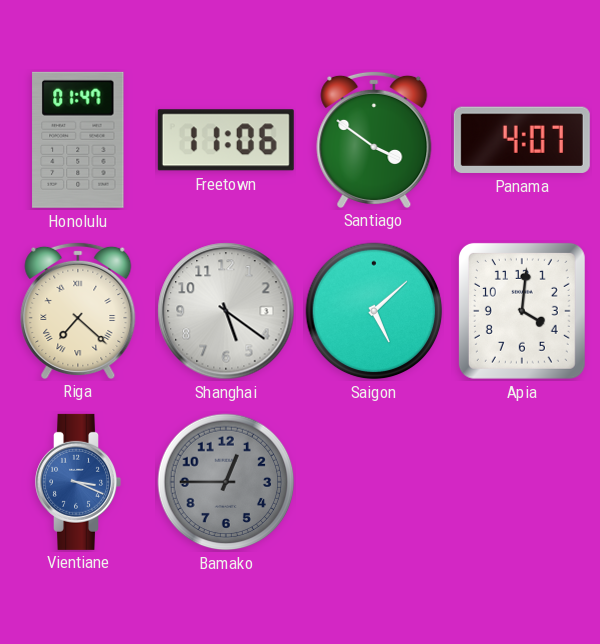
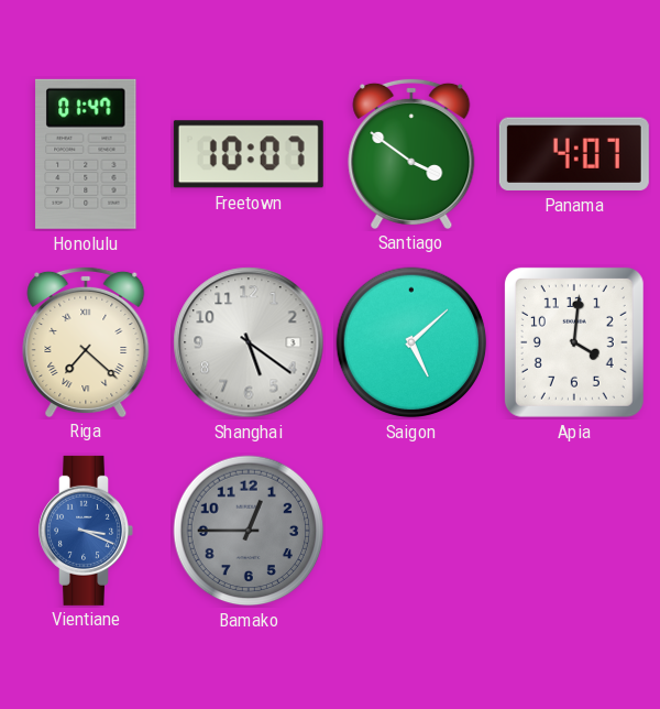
Freetown: 11:06 -> 10:07 (249, 154)
